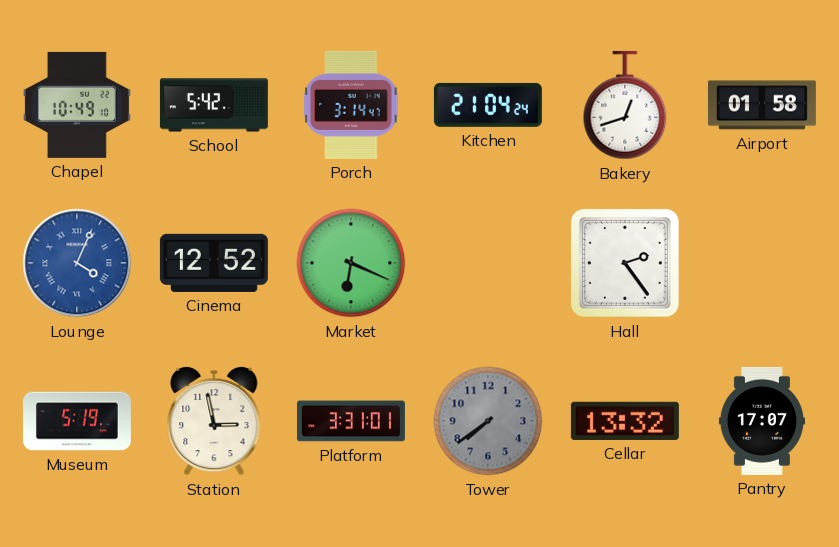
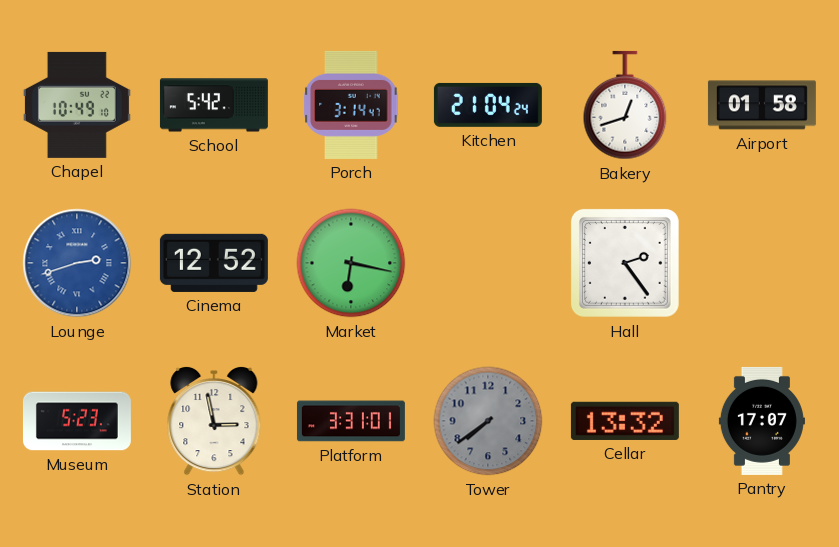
Lounge: 4:04 -> 2:42 (77, 263)
Market: 6:19 -> 6:17 (351, 263)
Museum: 5:19 -> 5:23 (77, 421)
